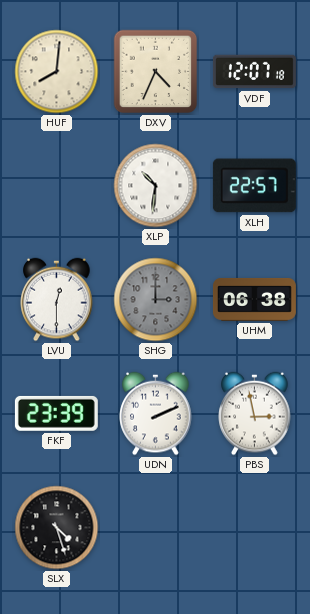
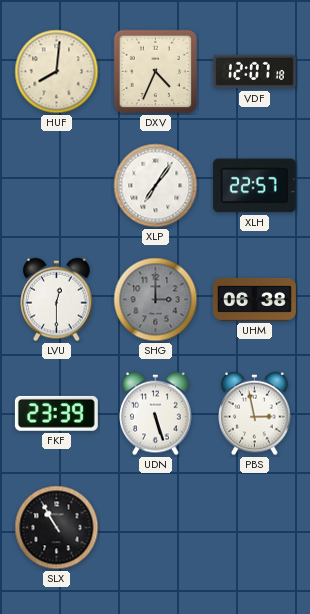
XLP: 10:31 -> 7:06 (156, 186)
UDN: 2:11 -> 5:27 (156, 414)
SLX: 4:27 -> 10:55 (57, 528)
